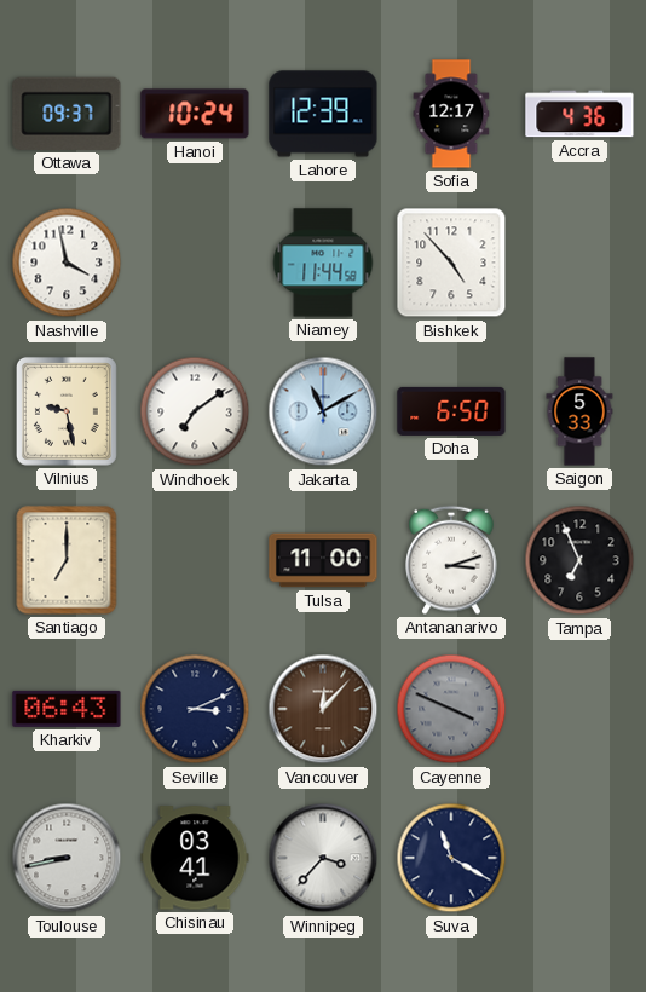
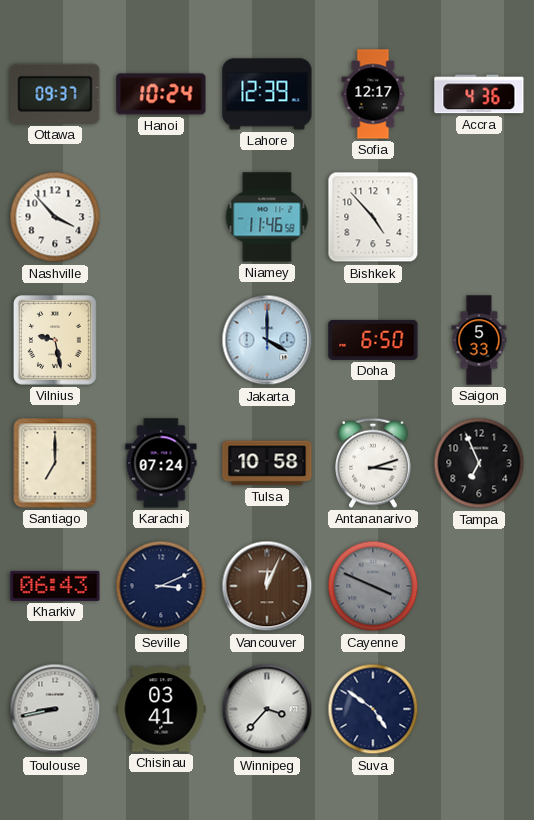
Nashville: 3:58 -> 3:53 (55, 217)
Niamey: 11:44 -> 11:46 (267, 217)
Windhoek: 7:09 -> none (195, 411)
Jakarta: 11:10 -> 4:00 (267, 340)
Karachi: none -> 07:24 (161, 463)
Tulsa: 11:00 -> 10:58 (267, 463)
Vancouver: 12:07 -> 12:04 (267, 586)
Suva: 11:20 -> 4:51 (373, 709)
